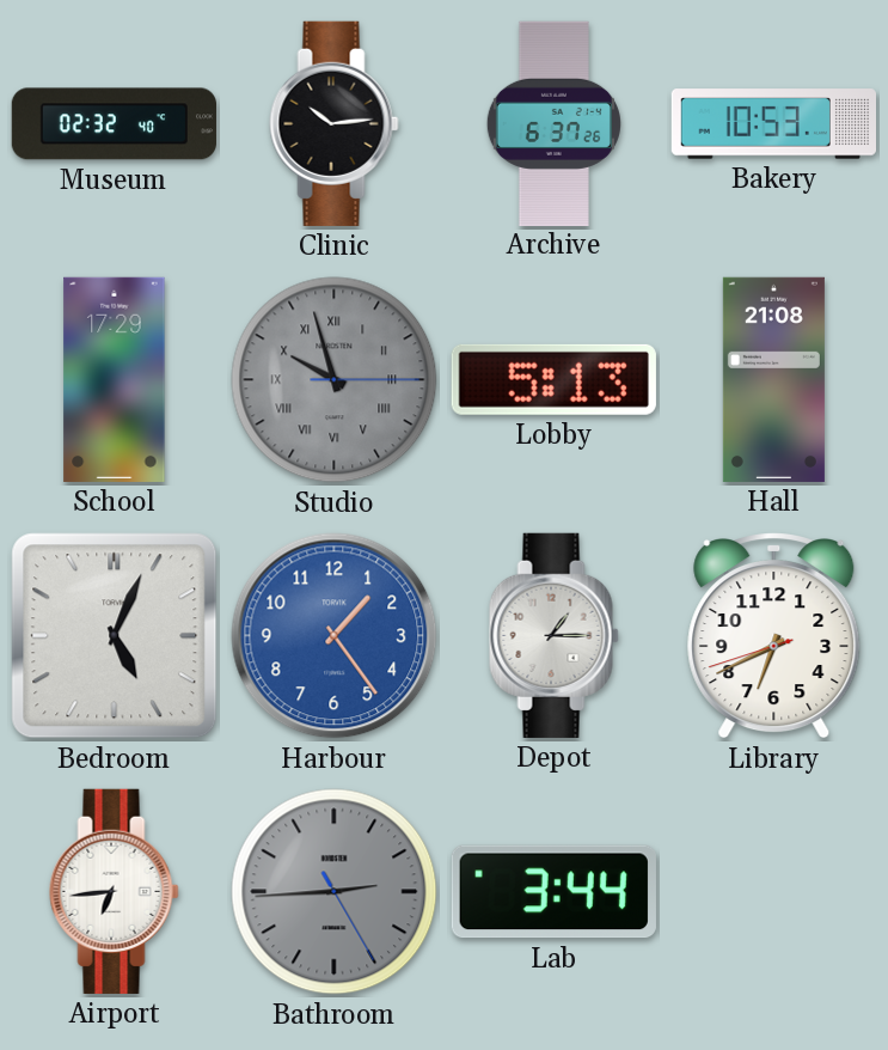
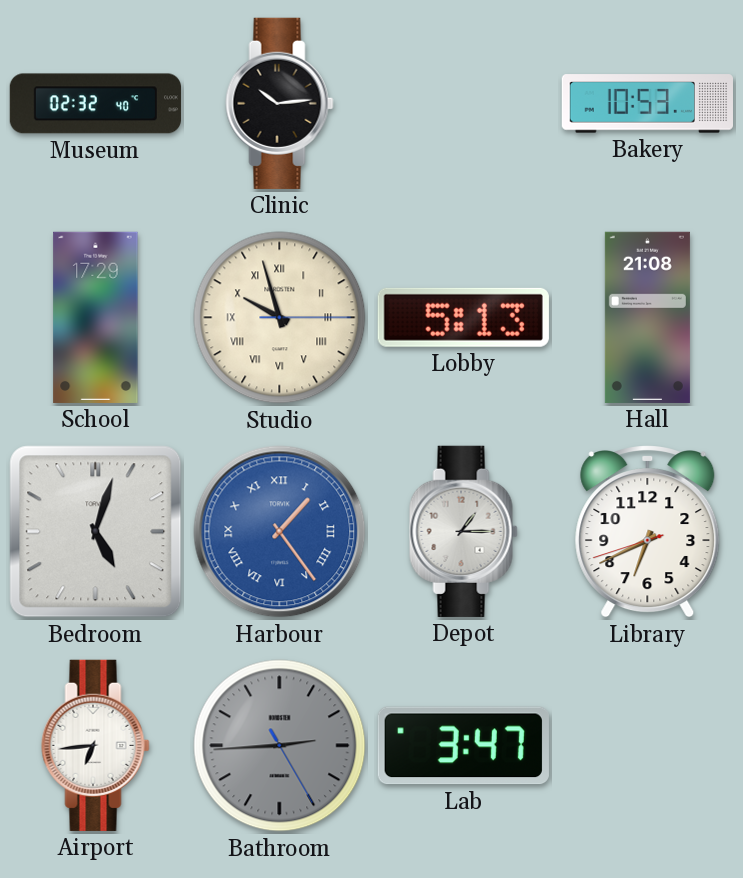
Archive: 6:37 -> none (553, 123)
Studio dial: grey -> cream (280, 318)
Bedroom: 5:04 -> 5:03 (96, 532)
Harbour numerals: Arabic -> Roman (280, 532)
Lab: 3:44 -> 3:47 (463, 746)
